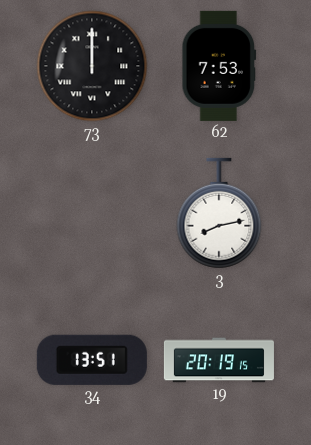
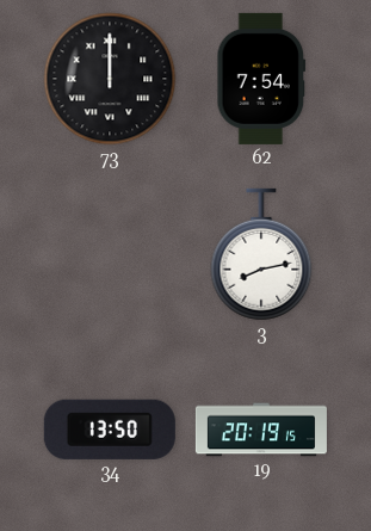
62: 7:53 -> 7:54 (261, 79)
34: 13:51 -> 13:50 (110, 430)
